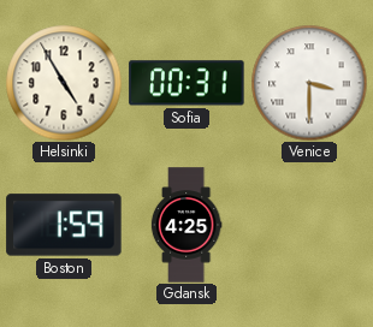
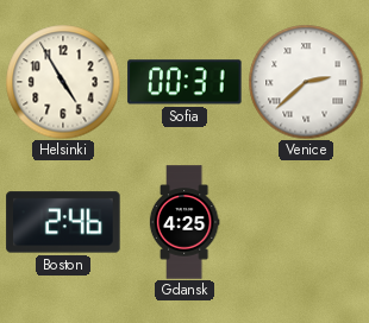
Venice: 3:30 -> 2:38 (306, 82)
Boston: 1:59 -> 2:46 (63, 222)
